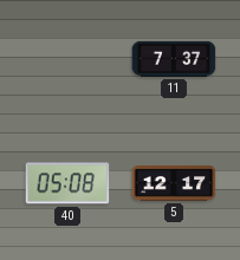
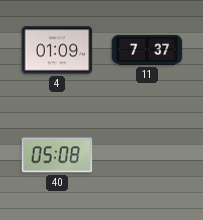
4: none -> 01:09 (57, 50)
5: 12:17 -> none (174, 183)
